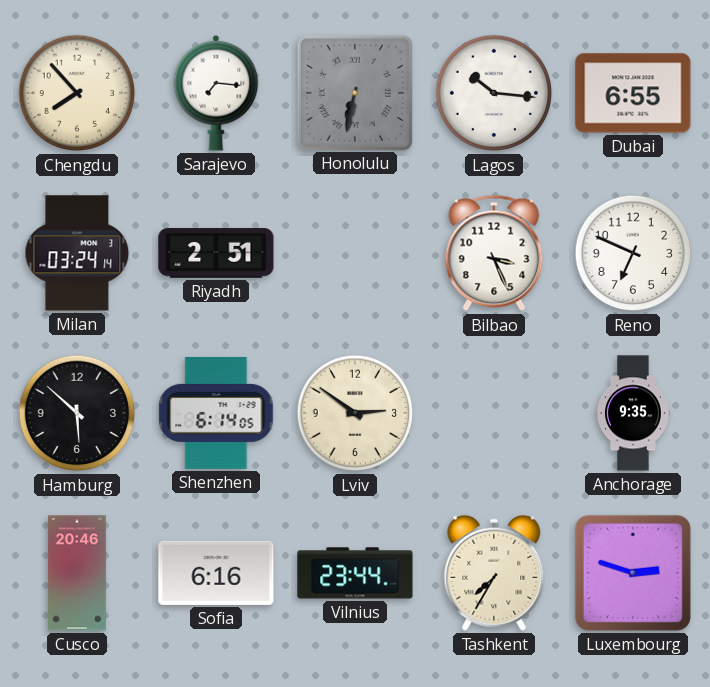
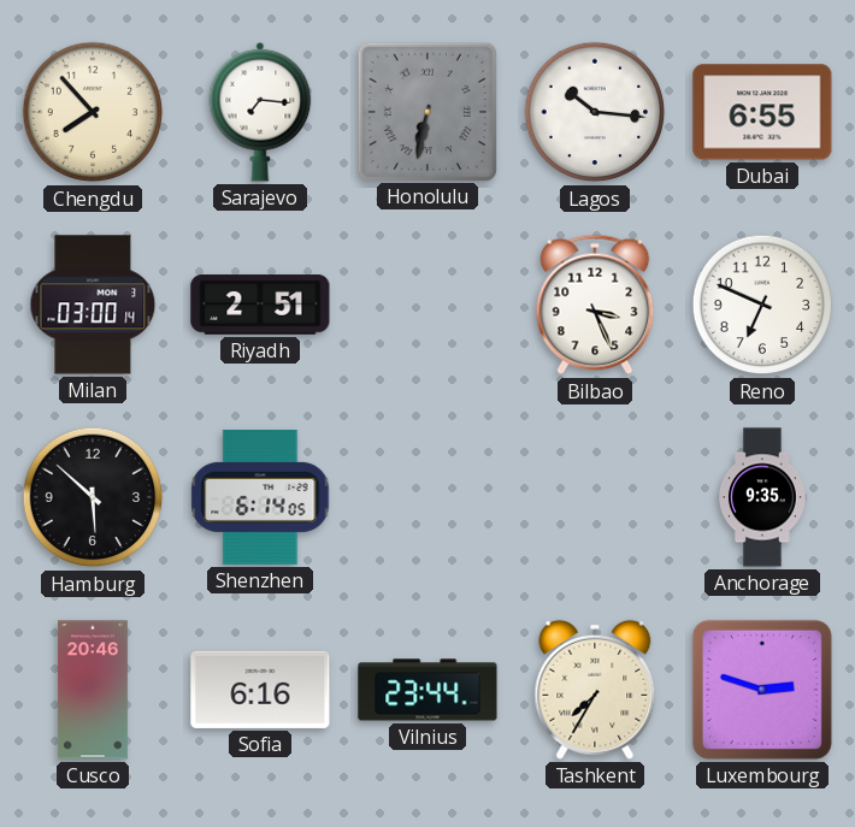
Milan: 03:24 -> 03:00 (93, 305)
Lviv: 2:51 -> none (355, 413)
